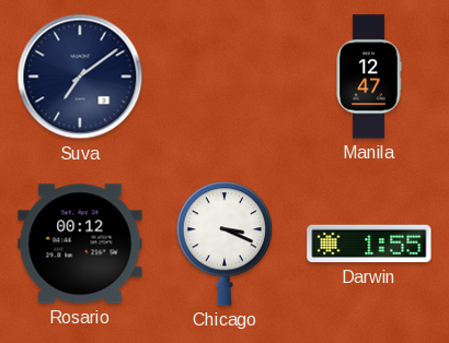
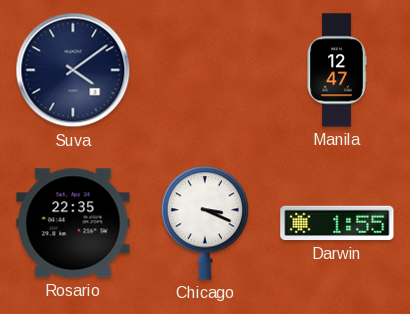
Suva: 7:09 -> 4:09 (73, 70)
Rosario: 00:12 -> 22:35 (73, 223)
